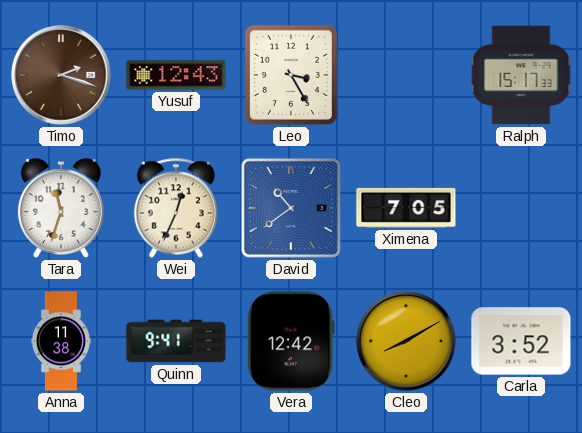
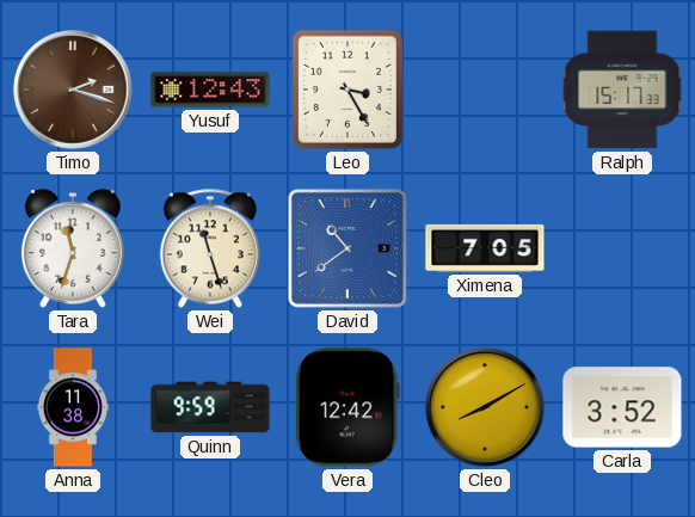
Wei: 12:34 -> 11:27 (209, 248)
Quinn: 9:41 -> 9:59 (210, 407)
